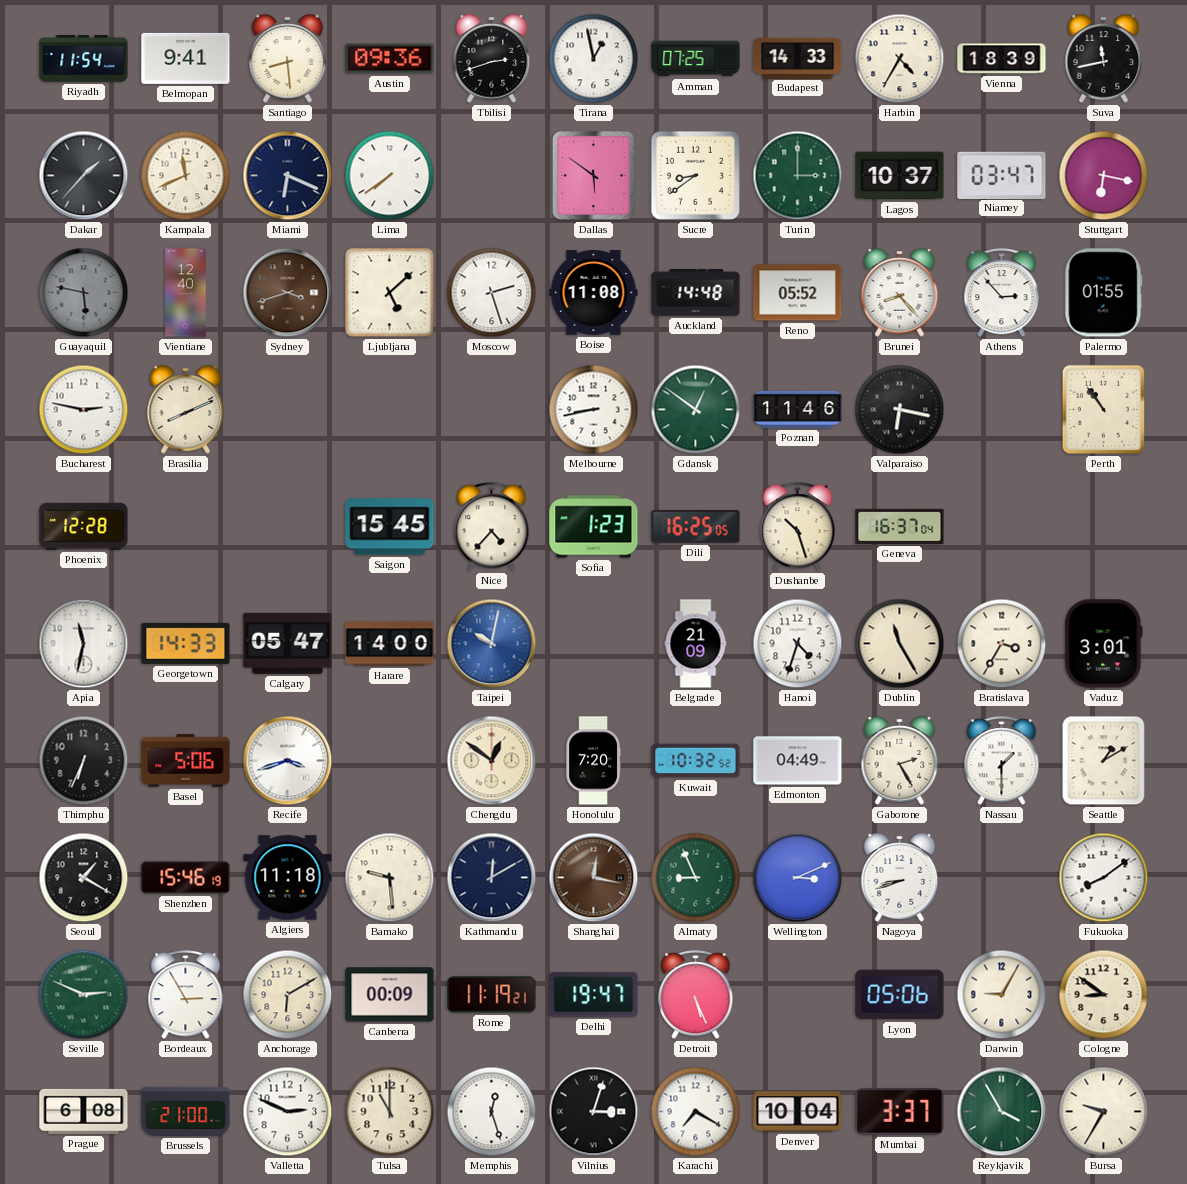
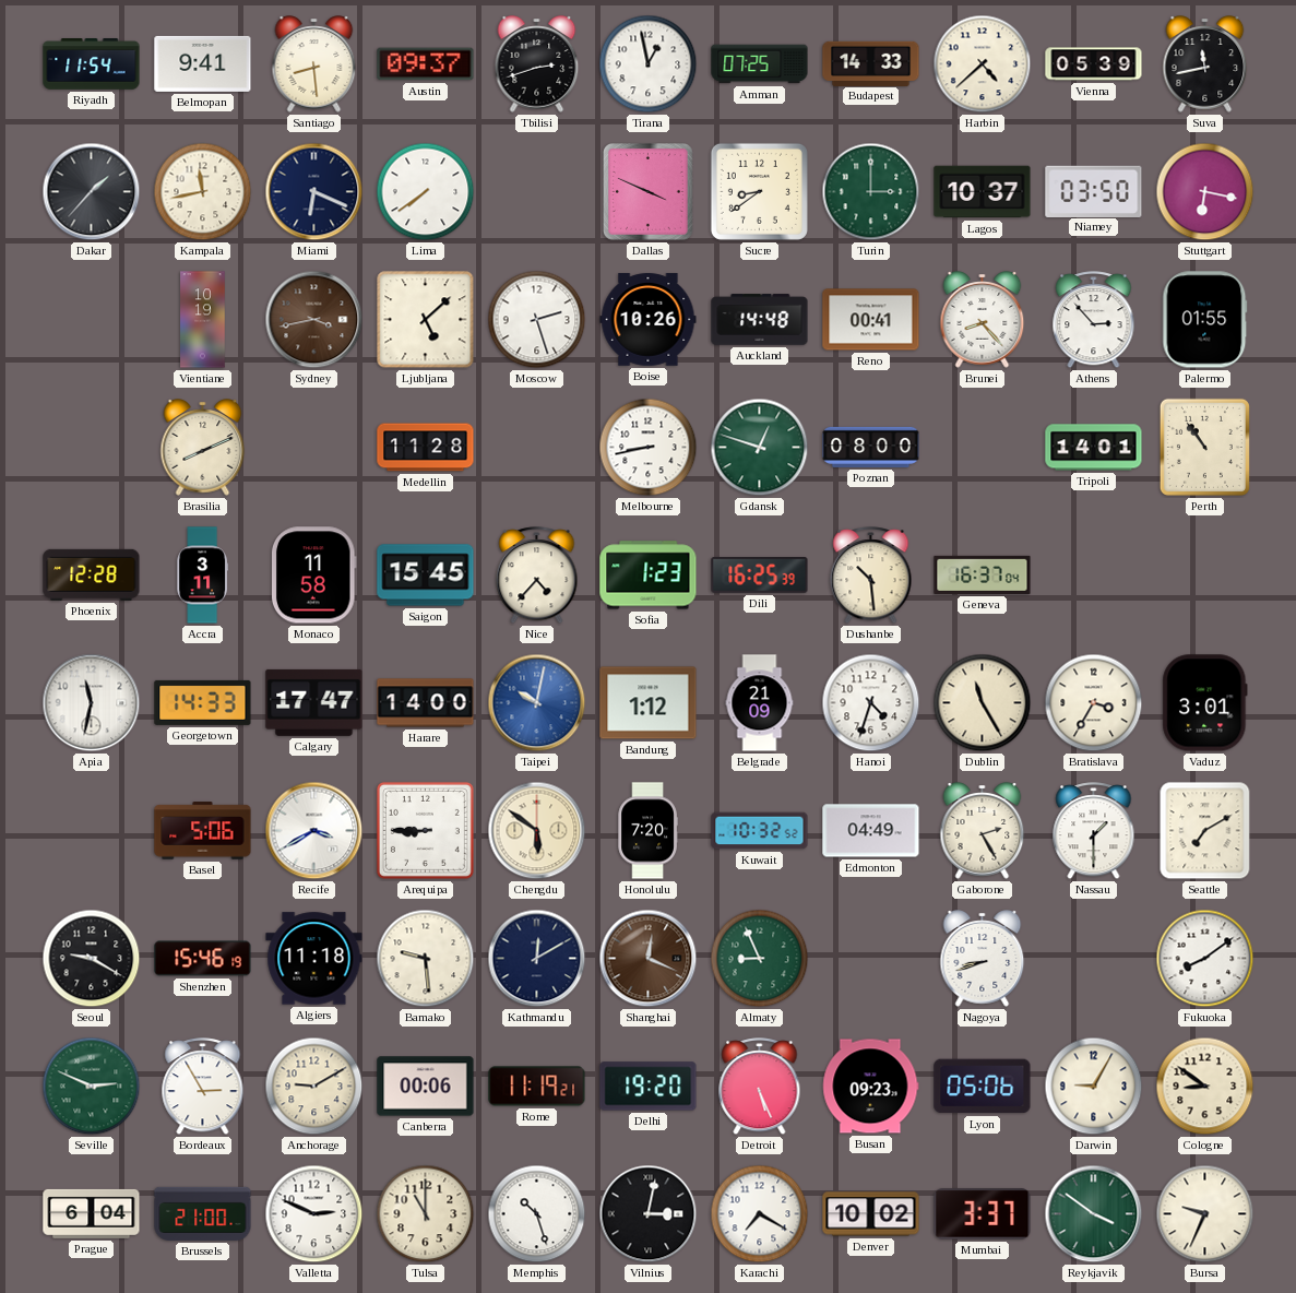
Austin: 09:36 -> 09:37 (426, 64)
Harbin: 4:35 -> 4:38 (983, 64)
Vienna: 18:39 -> 05:39 (1094, 64)
Kampala: 11:41 -> 11:43 (203, 192)
Dallas: 5:51 -> 3:49 (649, 192)
Niamey: 03:47 -> 03:50 (1094, 191)
Guayaquil: 5:47 -> none (84, 293)
Vientiane: 12:40 -> 10:19 (203, 320)
Sydney: 3:42 -> 3:43 (314, 320)
Boise: 11:08 -> 10:26 (649, 320)
Reno: 05:52 -> 00:41 (871, 320)
Bucharest: 2:47 -> none (84, 410)
Medellin: none -> 11:28 (426, 448)
Gdansk: 12:51 -> 12:48 (760, 448)
Poznan: 11:46 -> 08:00 (871, 447)
Valparaiso: 6:17 -> none (900, 410)
Tripoli: none -> 14:01 (1094, 448)
Accra: none -> 3:11 (202, 576)
Monaco: none -> 11:58 (313, 576)
Dili: 16:25:05 -> 16:25:39 (760, 576)
Dushanbe: 10:27 -> 10:29 (871, 576)
Calgary: 05:47 -> 17:47 (314, 702)
Bandung: none -> 1:12 (649, 703)
Thimphu: 6:34 -> none (84, 761)
Recife: 3:42 -> 3:40 (314, 831)
Arequipa: none -> 8:45 (425, 830)
Chengdu: 12:51 -> 5:51 (537, 831)
Seattle: 1:10 -> 7:10 (1205, 831)
Seoul: 1:20 -> 9:20 (92, 959)
Shanghai: 12:17 -> 12:19 (649, 959)
Wellington: 3:11 -> none (798, 878)
Anchorage: 6:10 -> 9:10 (314, 1087)
Canberra: 00:09 -> 00:06 (426, 1087)
Delhi: 19:47 -> 19:20 (649, 1087)
Busan: none -> 09:23 (871, 1087)
Prague: 6:08 -> 6:04 (92, 1213)
Memphis: 12:27 -> 10:27 (537, 1214)
Vilnius: 3:03 -> 3:02 (649, 1214)
Denver: 10:04 -> 10:02 (871, 1214)
Reykjavik: 3:55 -> 3:51 (1094, 1214)
Bursa: 9:35 -> 9:34 (1205, 1214)
